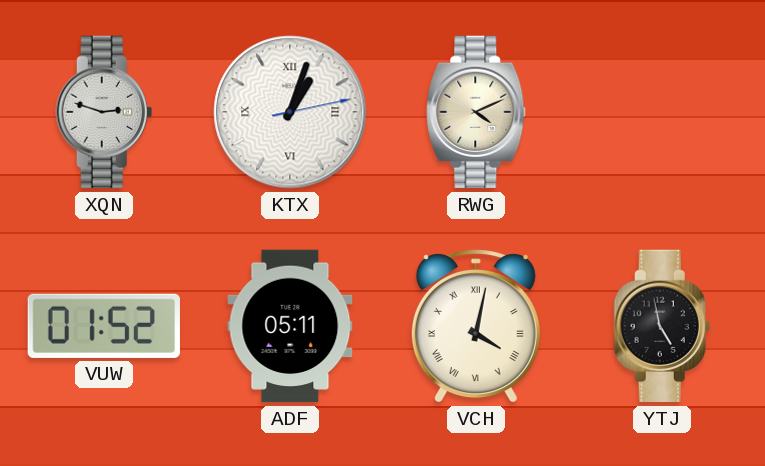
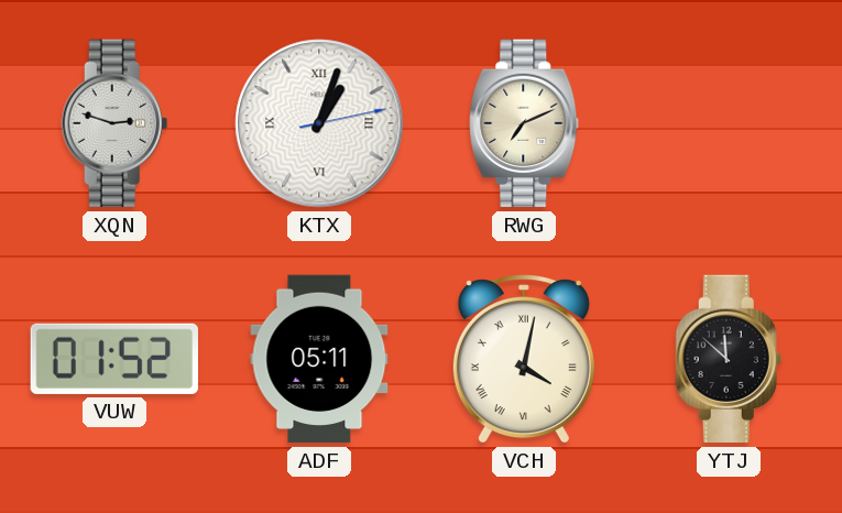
RWG: 4:11 -> 7:11 (524, 123)
YTJ: 4:58 -> 11:52 (729, 359)
